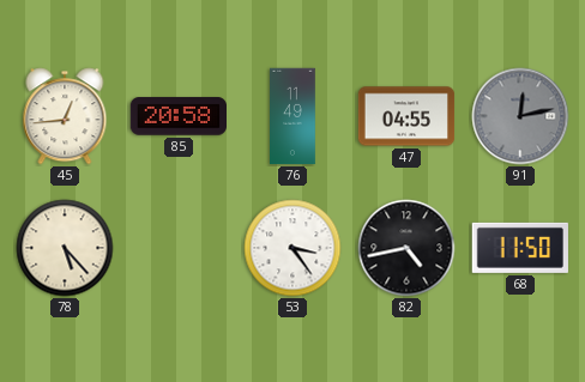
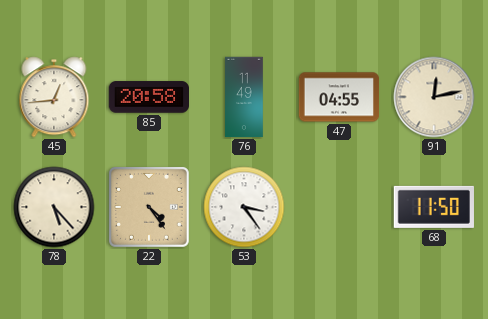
91 dial: grey -> cream (434, 97)
22: none -> 4:24 (149, 207)
82: 4:43 -> none (406, 248)
